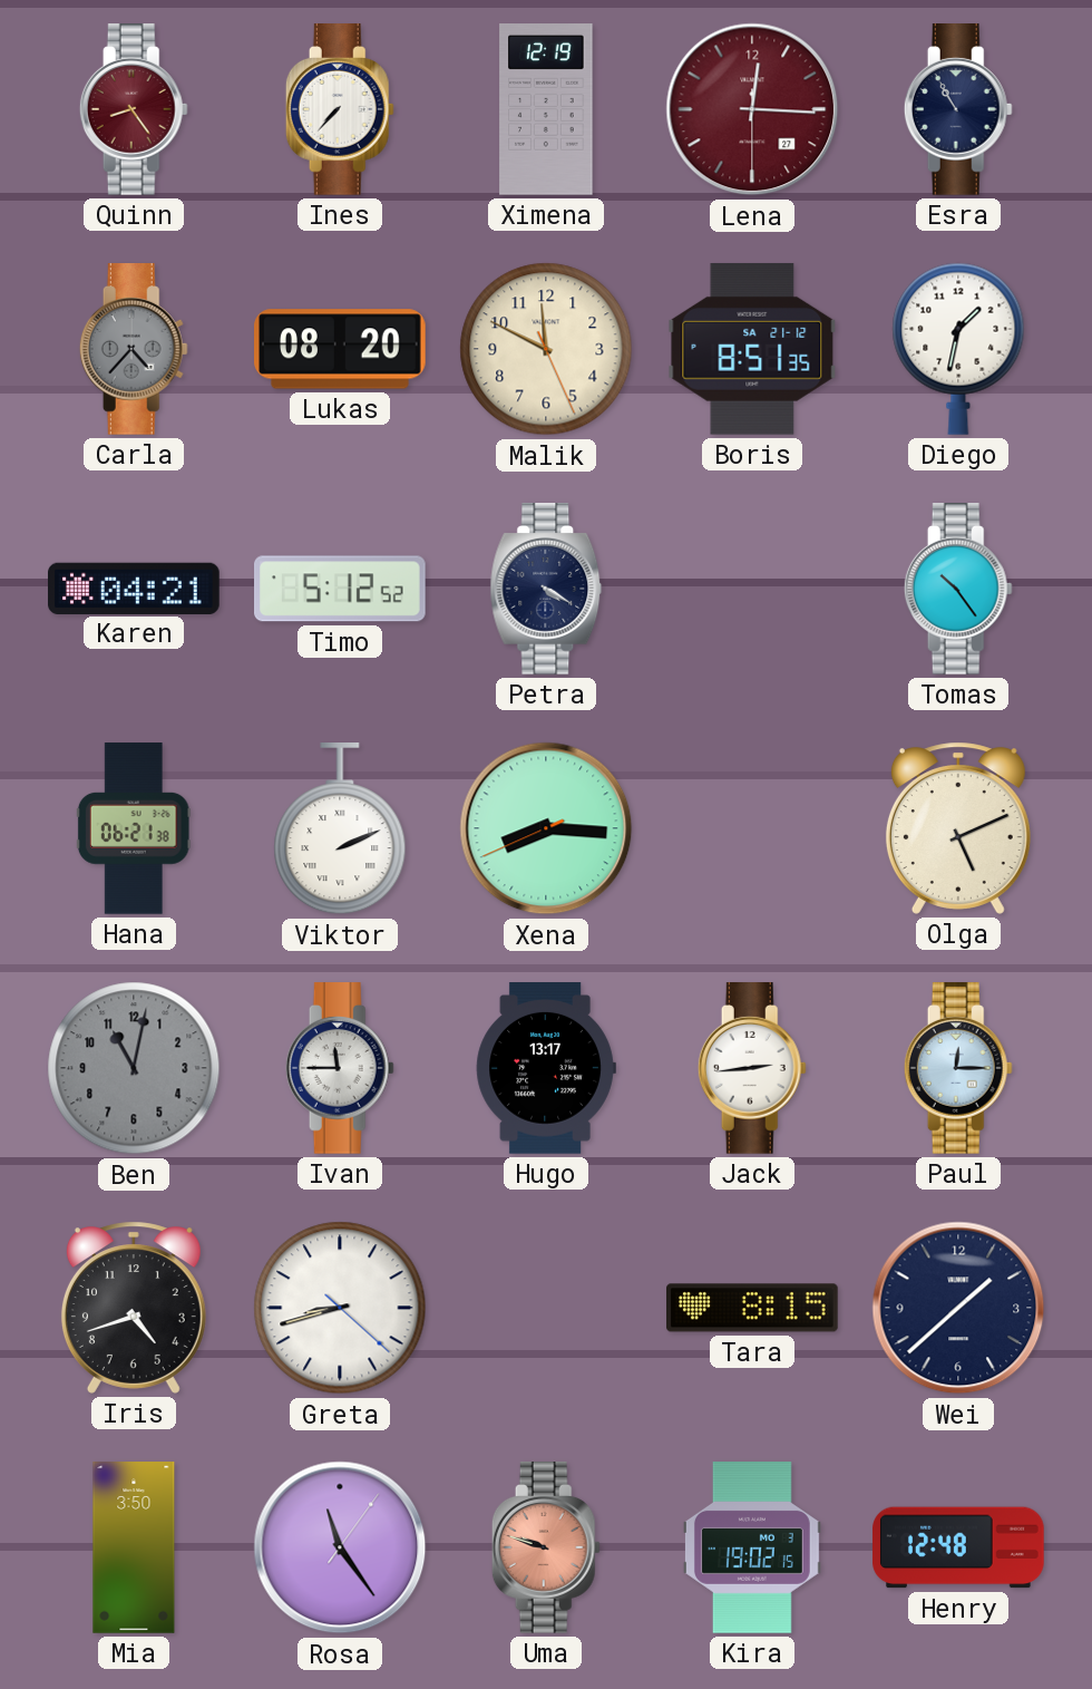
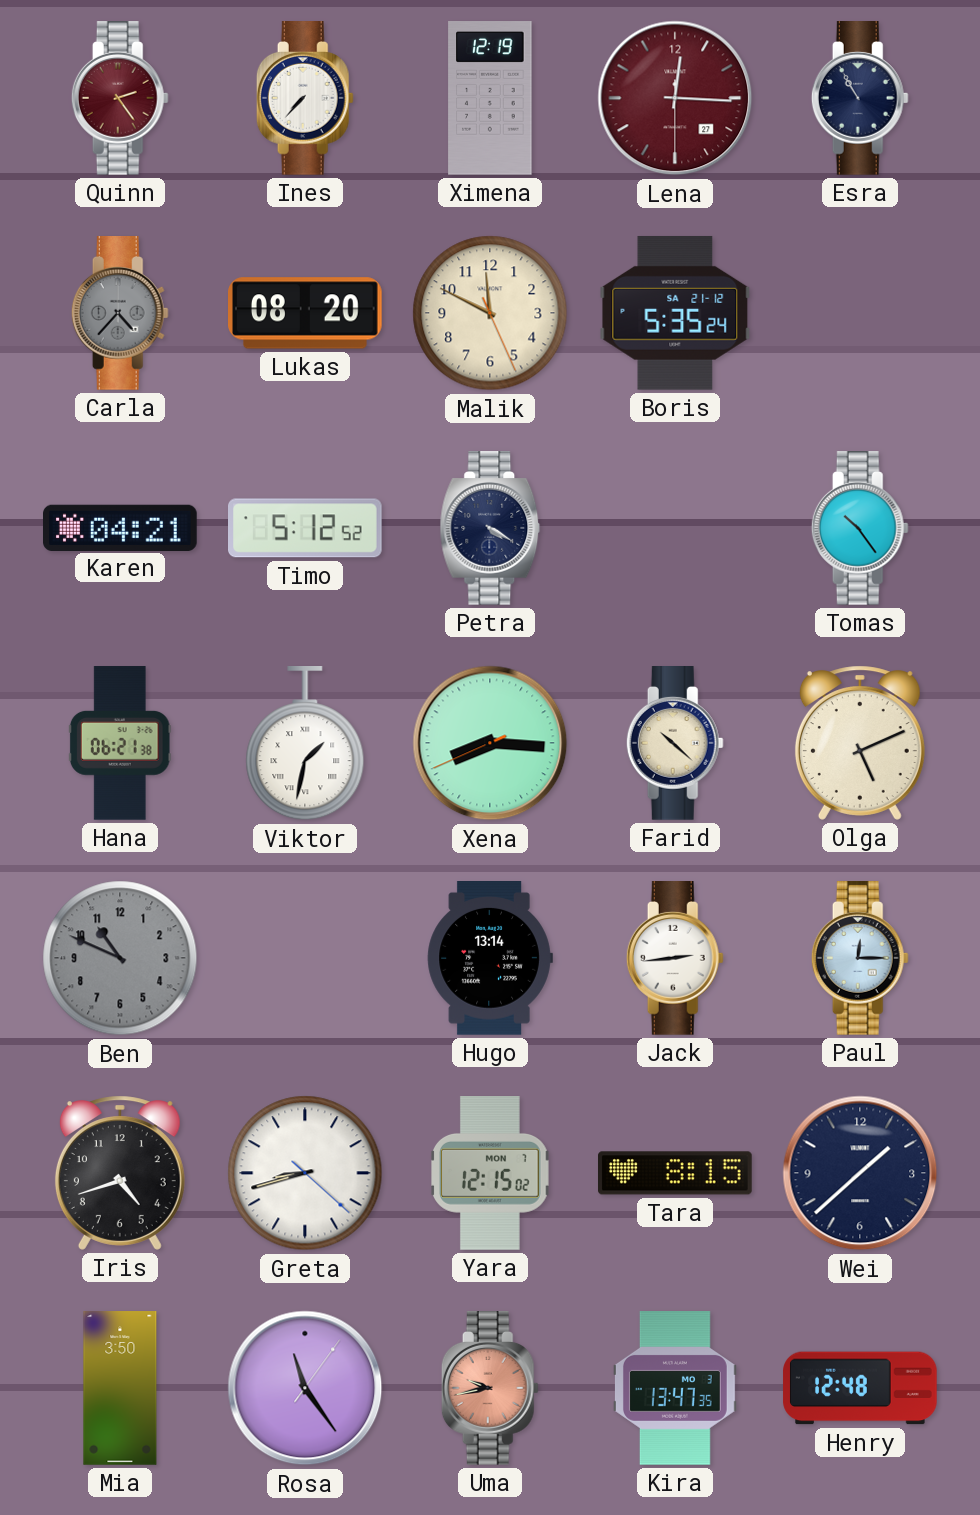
Quinn: 8:24 -> 2:24 (120, 99)
Boris: 8:51 -> 5:35 (675, 313)
Diego: 1:32 -> none (958, 349)
Viktor: 2:11 -> 1:32 (305, 744)
Farid: none -> 10:22 (675, 744)
Ben: 11:02 -> 10:49 (120, 958)
Ivan: 11:45 -> none (340, 1069)
Hugo: 13:17 -> 13:14 (490, 959)
Yara: none -> 12:15 (491, 1174)
Uma: 9:48 -> 9:43 (490, 1389)
Kira: 19:02 -> 13:47 (675, 1388)
